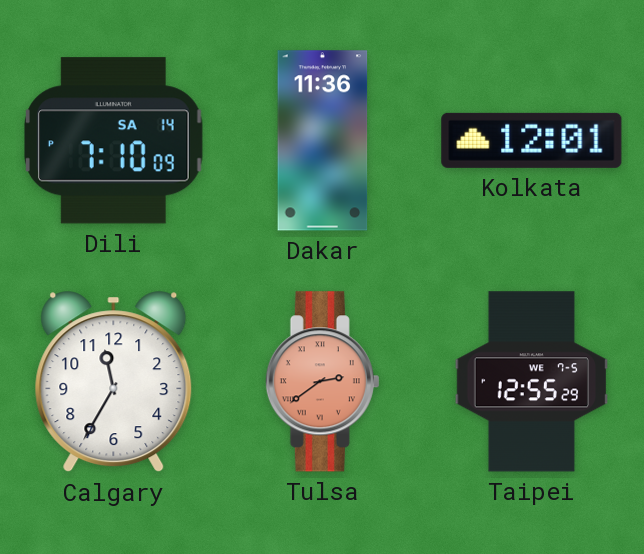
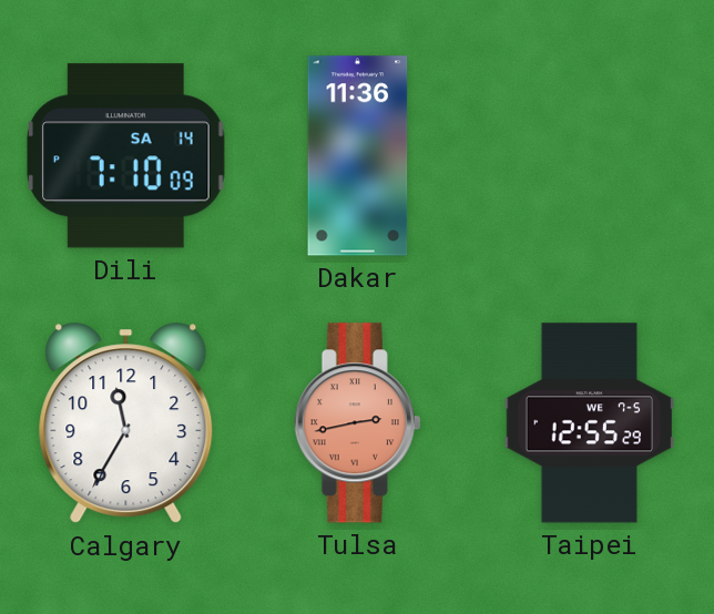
Kolkata: 12:01 -> none (532, 140)
Tulsa: 2:39 -> 2:43 (357, 423)
